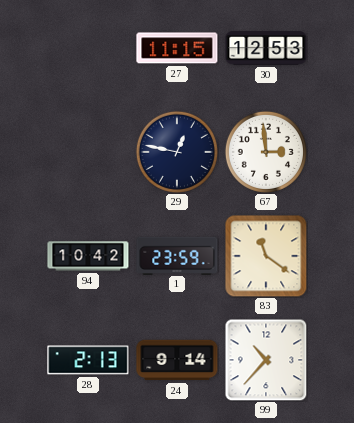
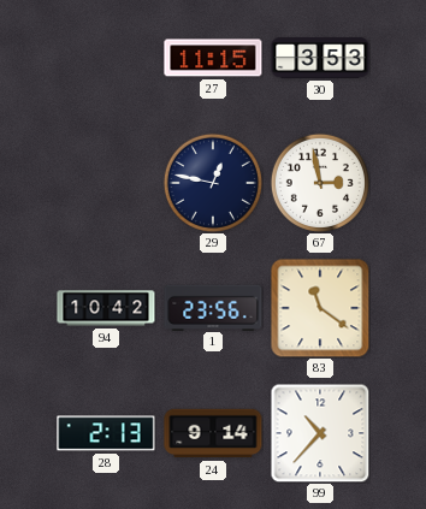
30: 12:53 -> 3:53 (320, 58)
67: 2:59 -> 2:58 (320, 183)
1: 23:59 -> 23:56 (213, 307)
